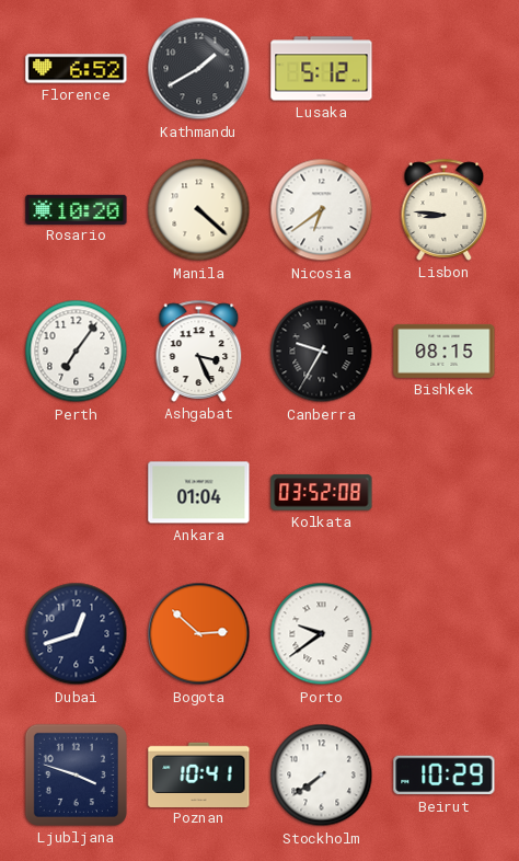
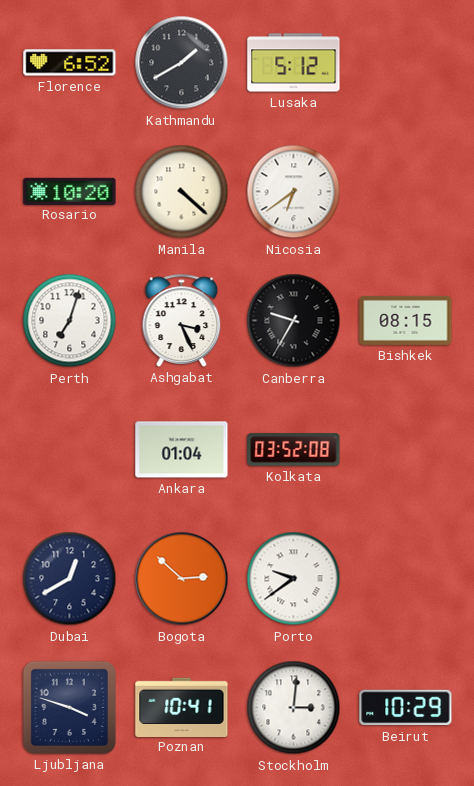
Lisbon: 8:46 -> none (445, 209)
Perth: 7:06 -> 7:03 (70, 321)
Dubai: 12:42 -> 12:40 (70, 579)
Stockholm: 7:39 -> 3:01 (294, 708)
